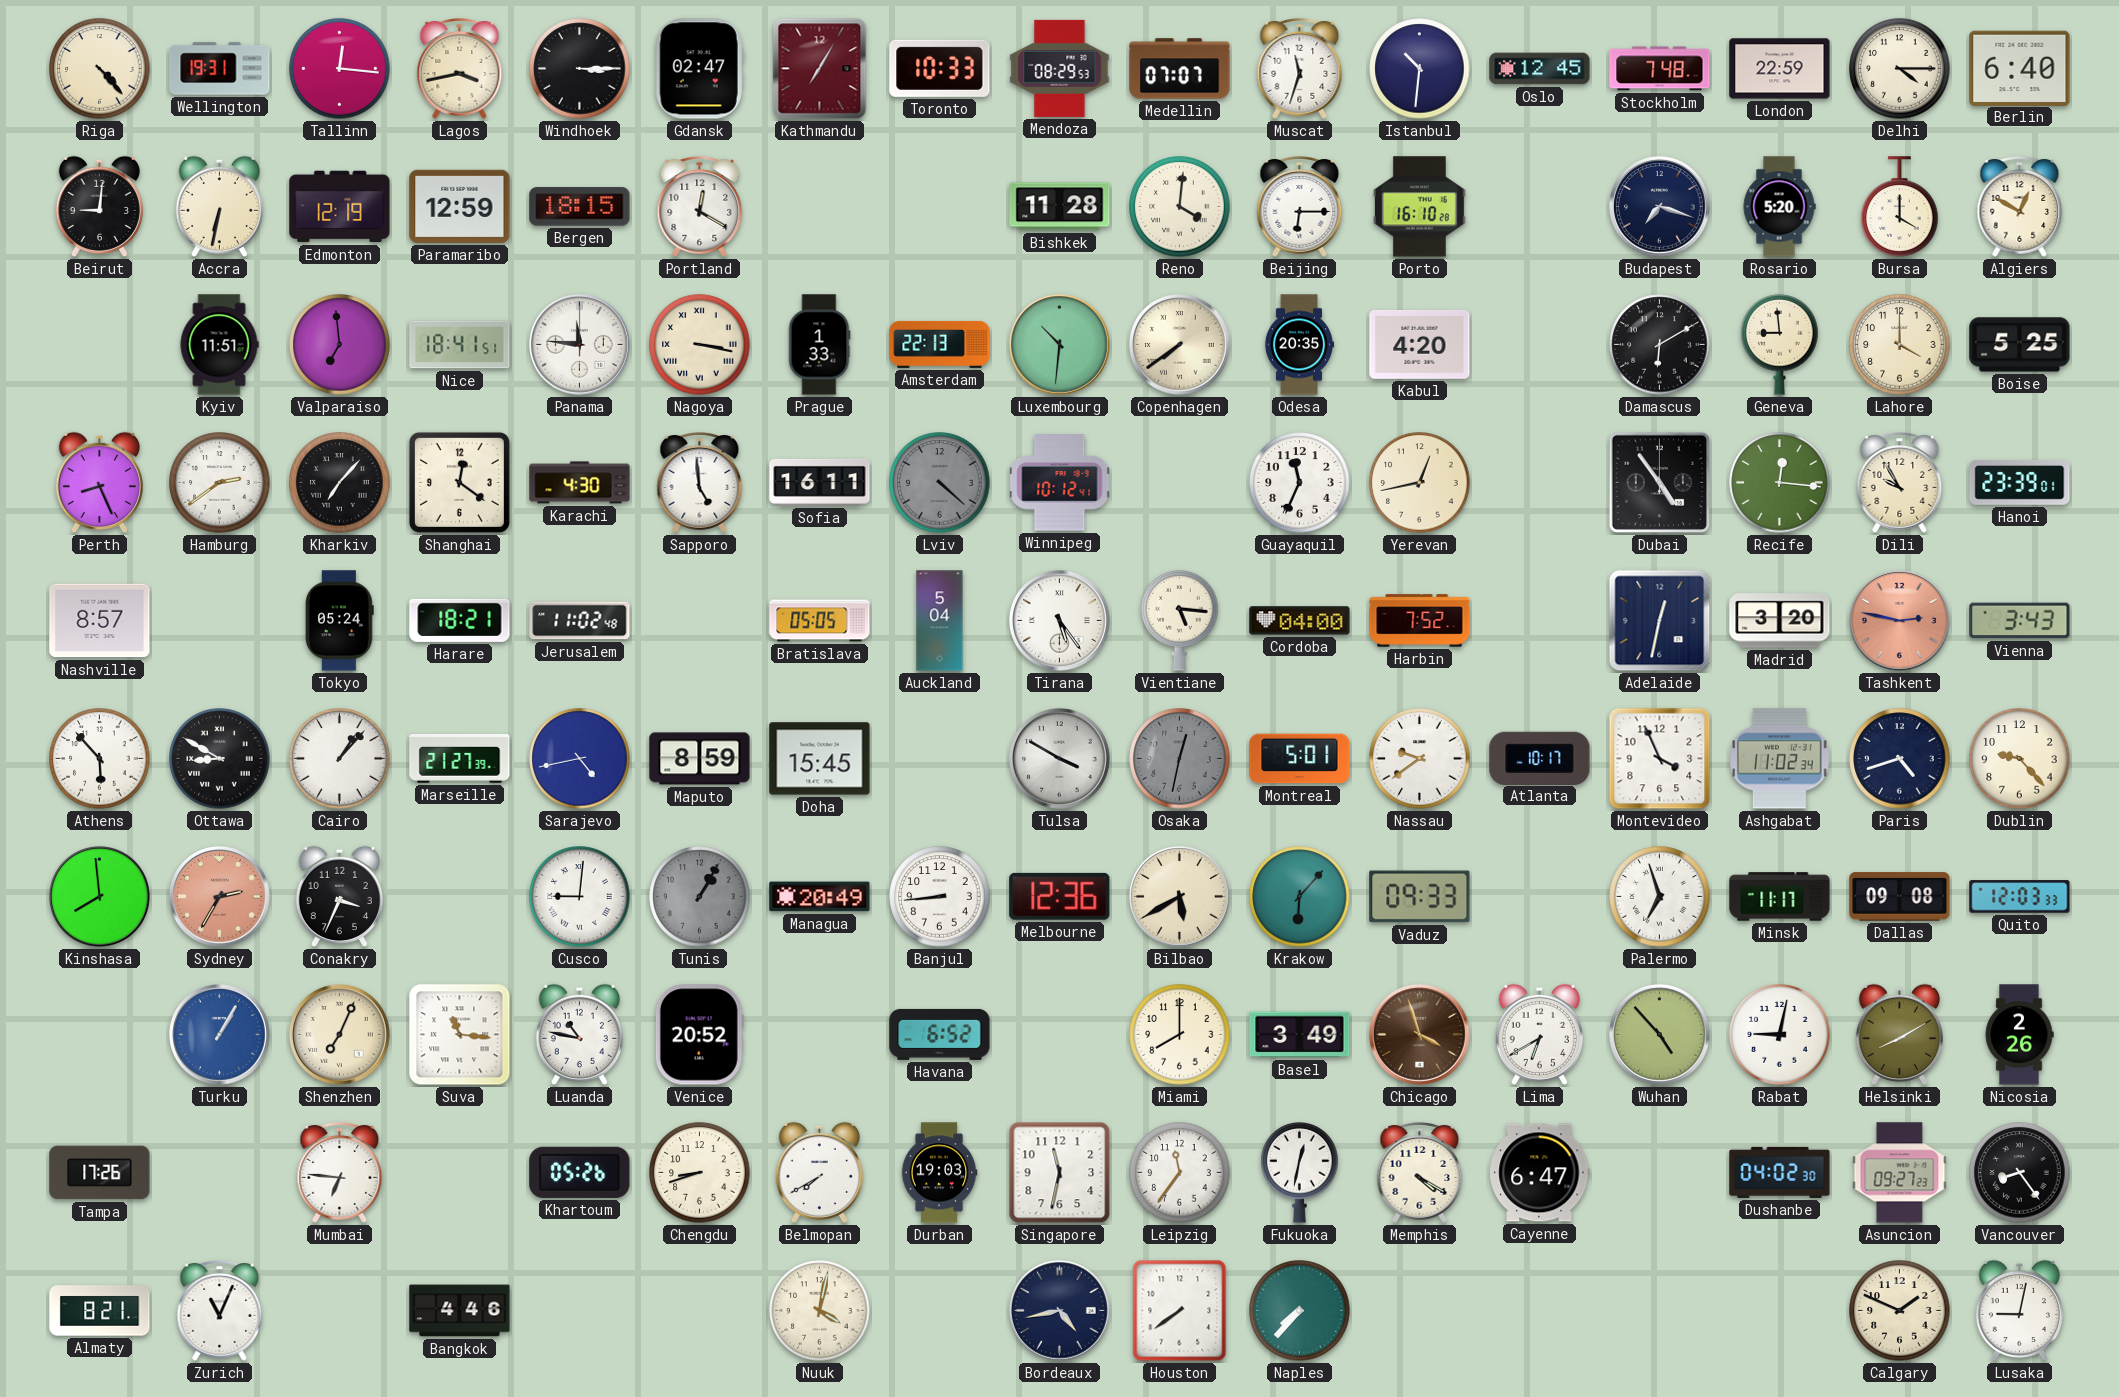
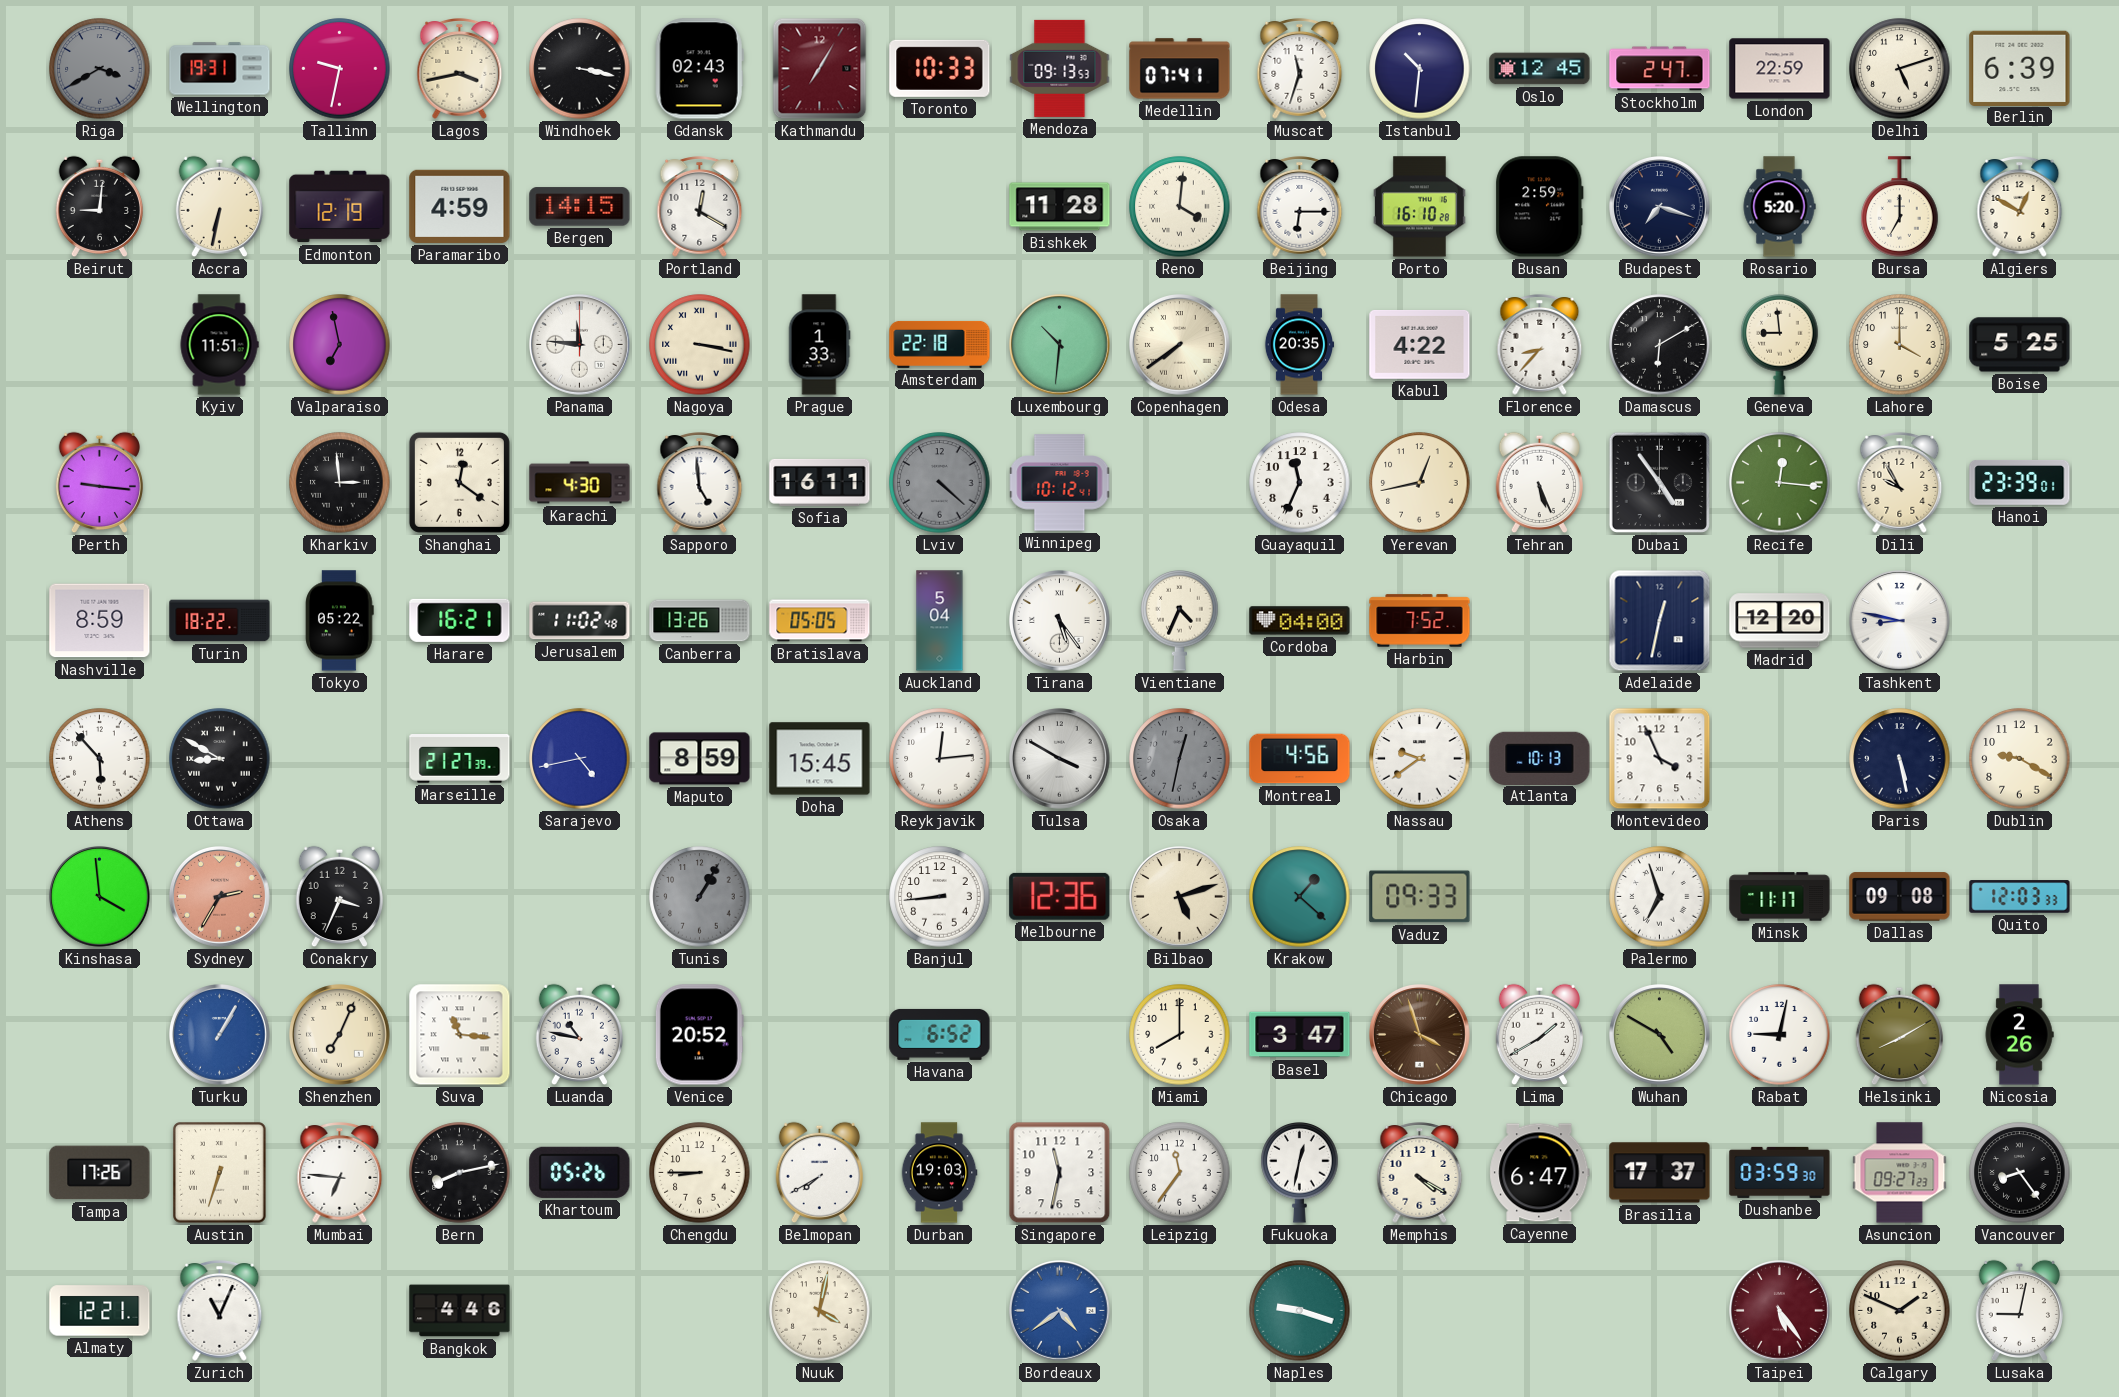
Riga: 4:23 -> 3:40 (100, 69)
Riga dial: cream -> grey (100, 69)
Tallinn: 12:16 -> 9:32 (340, 69)
Windhoek: 3:15 -> 3:17 (580, 69)
Gdansk: 02:47 -> 02:43 (699, 69)
Mendoza: 08:29 -> 09:13 (1060, 68)
Medellin: 07:07 -> 07:41 (1180, 69)
Stockholm: 7:48 -> 2:47 (1660, 69)
Delhi: 4:15 -> 5:12 (1900, 69)
Berlin: 6:40 -> 6:39 (2020, 68)
Paramaribo: 12:59 -> 4:59 (460, 206)
Bergen: 18:15 -> 14:15 (580, 207)
Busan: none -> 2:59 (1540, 207)
Bursa: 4:00 -> 7:00 (1900, 207)
Valparaiso: 6:59 -> 6:58 (340, 345)
Nice: 18:41 -> none (460, 345)
Amsterdam: 22:13 -> 22:18 (940, 344)
Kabul: 4:20 -> 4:22 (1420, 344)
Florence: none -> 8:37 (1540, 345)
Perth: 8:26 -> 9:16 (99, 483)
Hamburg: 2:39 -> none (220, 483)
Kharkiv: 7:07 -> 2:59 (340, 483)
Tehran: none -> 5:26 (1539, 483)
Nashville: 8:57 -> 8:59 (100, 621)
Turin: none -> 18:22 (220, 621)
Tokyo: 05:24 -> 05:22 (340, 621)
Harare: 18:21 -> 16:21 (460, 620)
Canberra: none -> 13:26 (700, 621)
Vientiane: 5:16 -> 4:34 (1180, 621)
Madrid: 3:20 -> 12:20 (1780, 621)
Tashkent: 2:47 -> 8:47 (1900, 621)
Tashkent dial: salmon -> white (1900, 621)
Vienna: 3:43 -> none (2020, 621)
Cairo: 1:07 -> none (340, 759)
Reykjavik: none -> 12:14 (940, 759)
Montreal: 5:01 -> 4:56 (1300, 759)
Atlanta: 10:17 -> 10:13 (1540, 758)
Ashgabat: 11:02 -> none (1780, 759)
Paris: 4:42 -> 5:28 (1900, 759)
Dublin: 9:23 -> 9:20 (2020, 759)
Kinshasa: 7:59 -> 3:59 (100, 897)
Cusco: 9:01 -> none (580, 897)
Managua: 20:49 -> none (820, 897)
Bilbao: 5:40 -> 5:12 (1180, 897)
Krakow: 6:07 -> 1:22 (1300, 897)
Basel: 3:49 -> 3:47 (1300, 1035)
Lima: 6:40 -> 1:40 (1539, 1035)
Wuhan: 4:53 -> 4:50 (1660, 1035)
Austin: none -> 6:33 (220, 1173)
Bern: none -> 8:13 (460, 1173)
Chengdu: 8:42 -> 8:45 (700, 1173)
Brasilia: none -> 17:37 (1660, 1173)
Dushanbe: 04:02 -> 03:59 (1780, 1172)
Almaty: 8:21 -> 12:21 (100, 1311)
Bordeaux: 4:43 -> 4:39 (1060, 1311)
Bordeaux dial: navy -> blue (1060, 1311)
Houston: 7:39 -> none (1180, 1311)
Naples: 7:37 -> 9:18 (1300, 1311)
Taipei: none -> 5:24 (1780, 1311)
